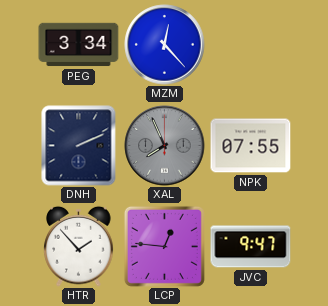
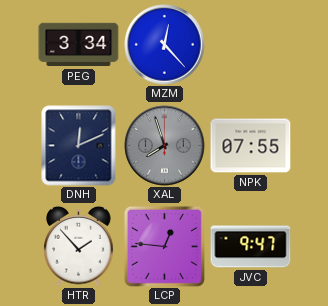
DNH: 2:11 -> 12:11 (79, 146)
XAL: 7:56 -> 7:57 (165, 146)
